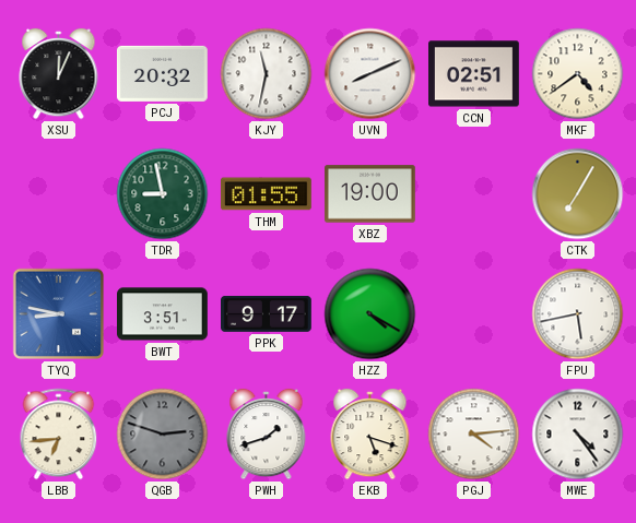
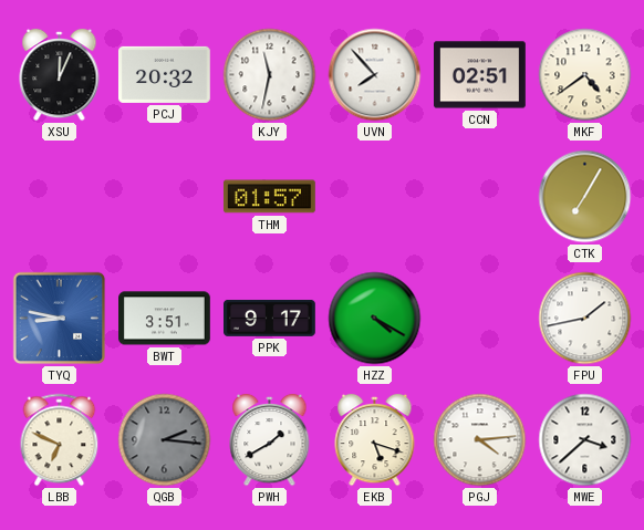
UVN: 8:11 -> 7:53 (375, 75)
TDR: 8:58 -> none (163, 194)
THM: 01:55 -> 01:57 (269, 197)
XBZ: 19:00 -> none (370, 194)
FPU: 5:43 -> 1:43 (585, 319)
LBB: 6:44 -> 6:49 (60, 440)
QGB: 2:48 -> 2:16 (165, 440)
PWH: 1:42 -> 1:40 (270, 440)
MWE: 4:24 -> 3:38 (585, 440)
